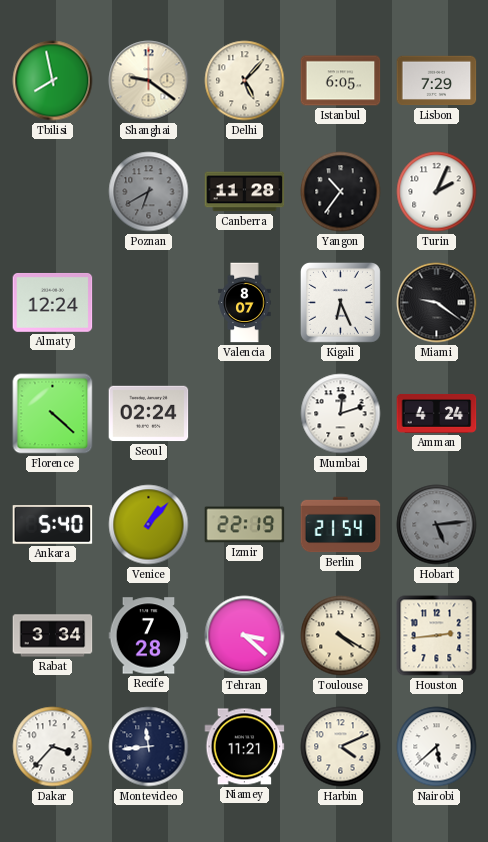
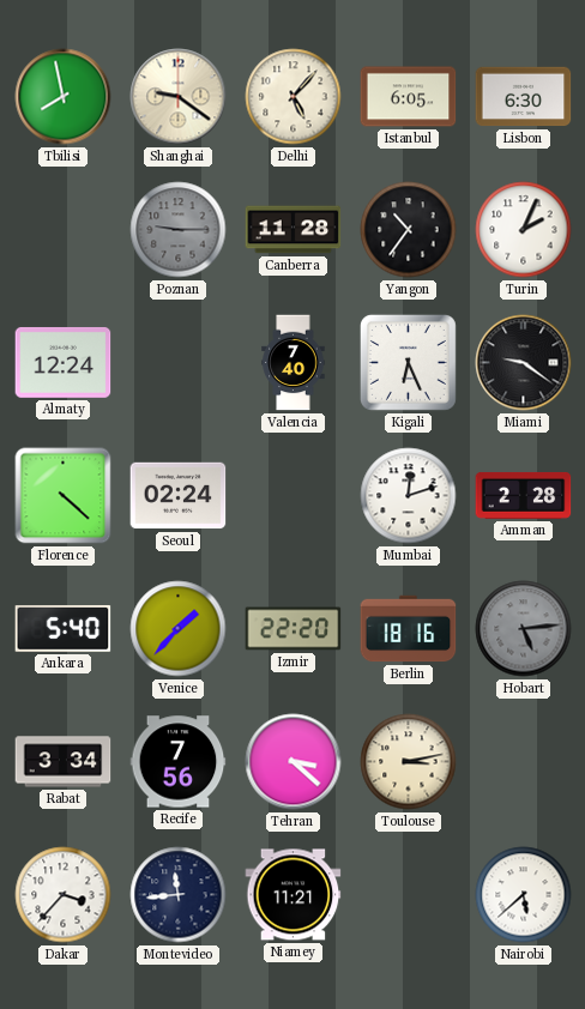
Lisbon: 7:29 -> 6:30 (524, 97)
Poznan: 6:40 -> 9:15 (179, 230)
Valencia: 8:07 -> 7:40 (294, 363)
Amman: 4:24 -> 2:28 (524, 495)
Venice: 1:07 -> 1:37 (179, 629)
Izmir: 22:19 -> 22:20 (294, 629)
Berlin: 21:54 -> 18:16 (409, 629)
Recife: 7:28 -> 7:56 (179, 762)
Toulouse: 4:20 -> 3:13 (409, 762)
Houston: 2:44 -> none (437, 636)
Harbin: 4:11 -> none (341, 747)
